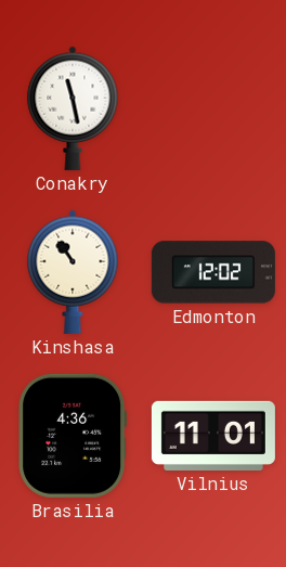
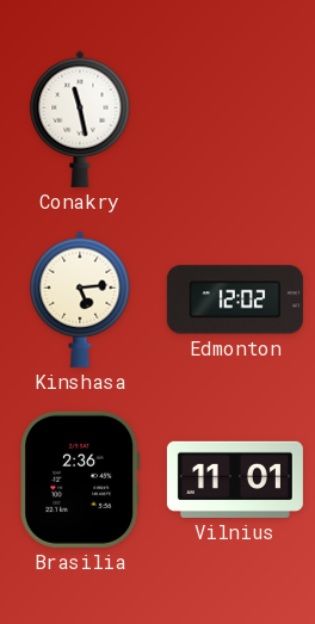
Kinshasa: 10:54 -> 5:14 (80, 299)
Brasilia: 4:36 -> 2:36 (80, 480)
